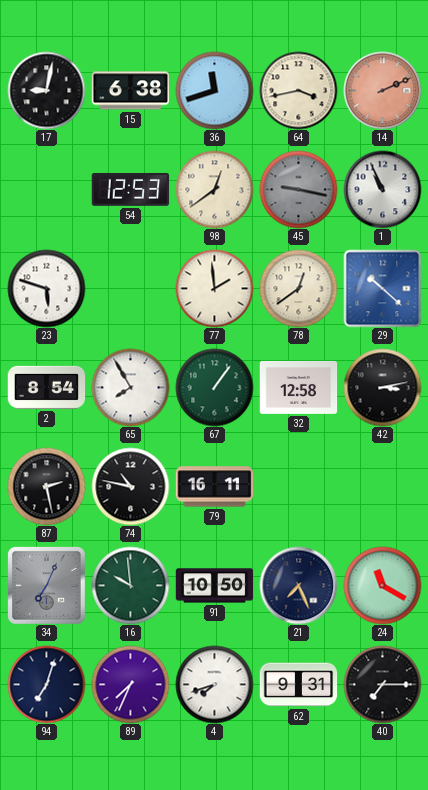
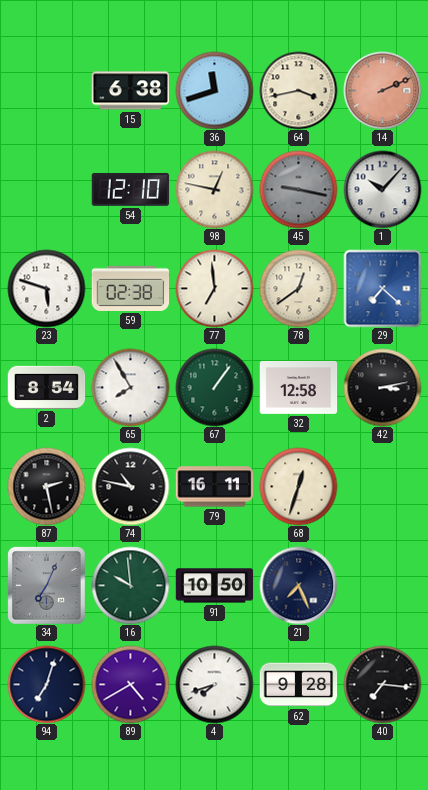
17: 9:02 -> none (46, 90)
54: 12:53 -> 12:10 (130, 189)
98: 12:39 -> 12:47 (214, 189)
1: 10:56 -> 10:07 (382, 189)
59: none -> 02:38 (130, 288)
77: 1:59 -> 6:59 (214, 288)
29: 10:22 -> 7:22 (382, 288)
68: none -> 12:33 (298, 486)
24: 11:20 -> none (382, 585)
89: 7:34 -> 4:40 (130, 684)
62: 9:31 -> 9:28 (298, 685)
40: 7:15 -> 7:16 (382, 684)
